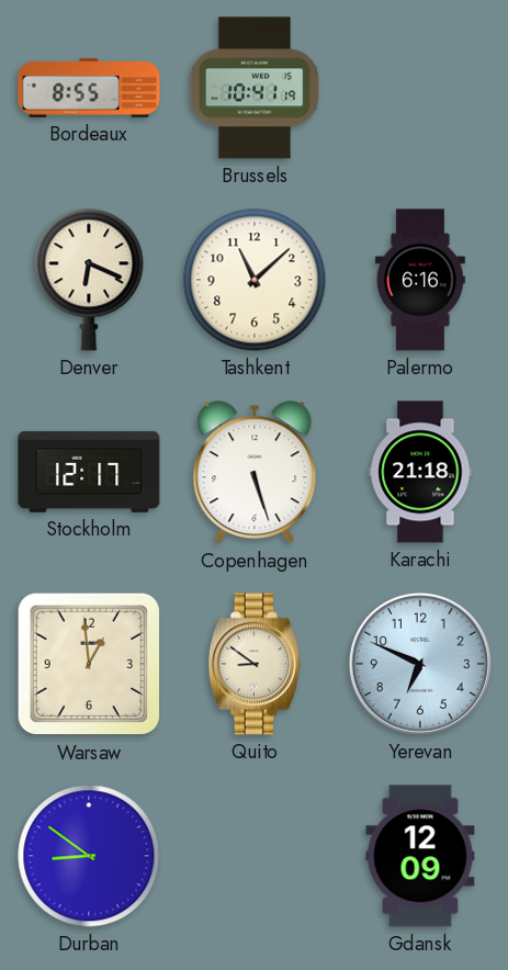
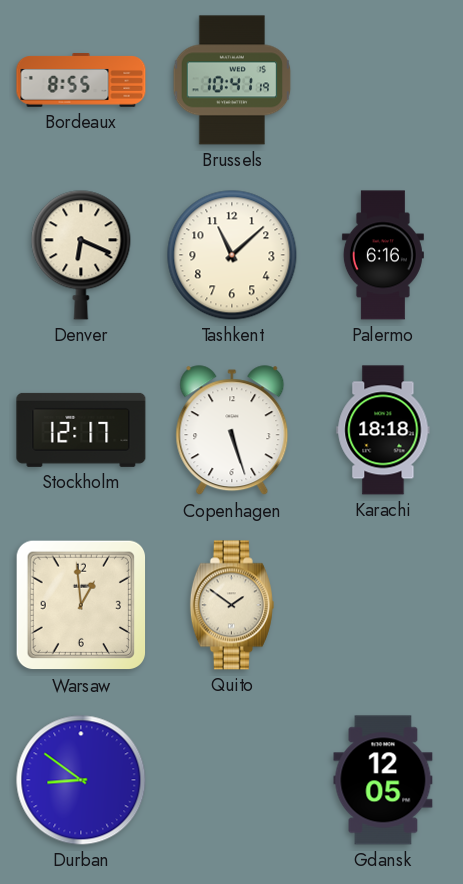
Karachi: 21:18 -> 18:18 (383, 430)
Quito: 8:51 -> 1:51 (232, 605)
Yerevan: 6:49 -> none (420, 664)
Gdansk: 12:09 -> 12:05 (383, 780)
